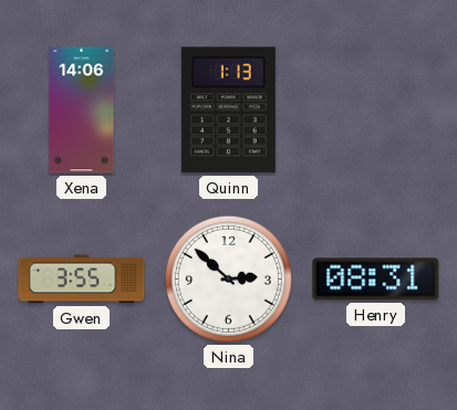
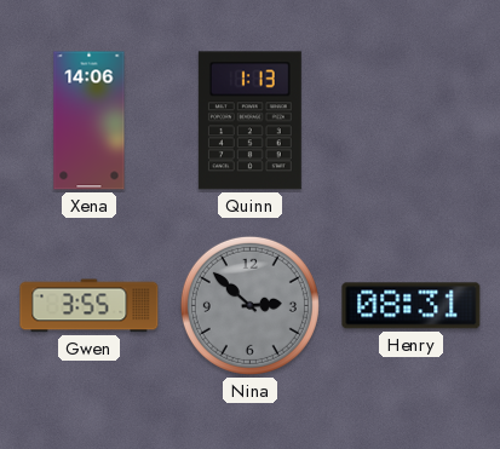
Nina dial: white -> grey (249, 305)
